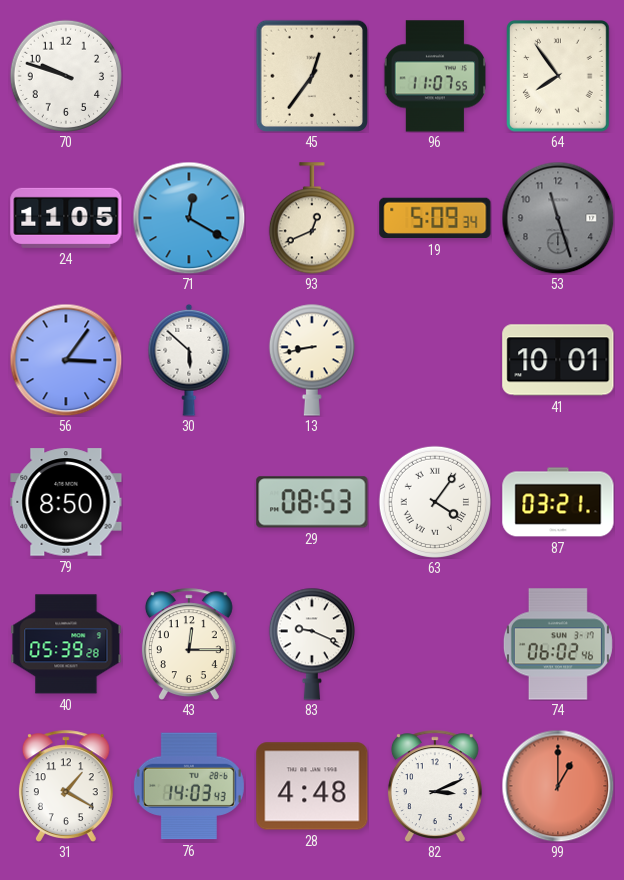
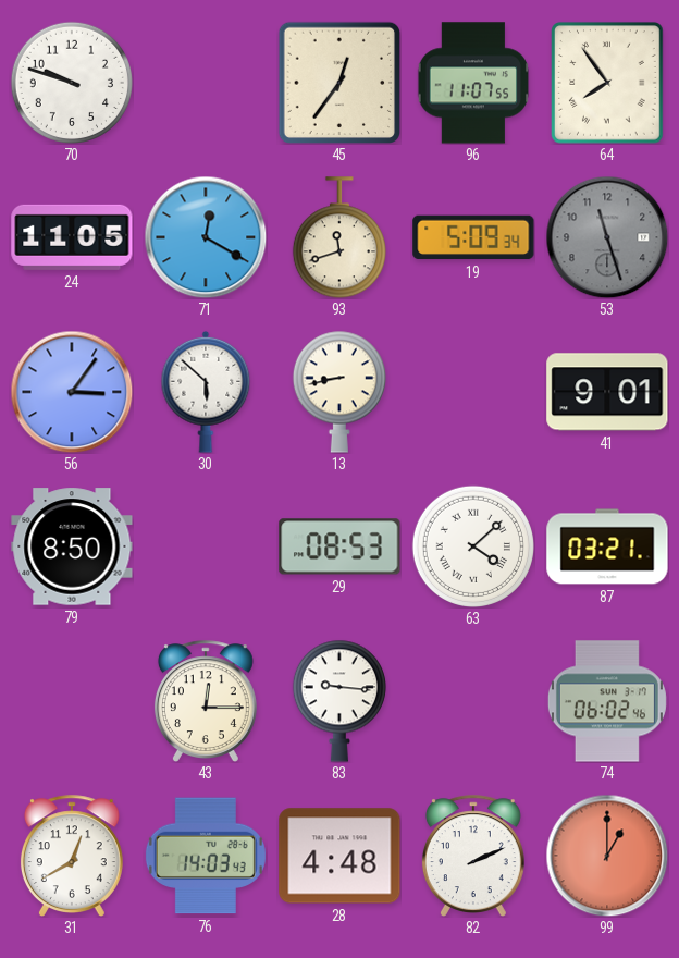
93: 12:41 -> 11:42 (339, 237)
41: 10:01 -> 9:01 (607, 392)
63: 4:06 -> 4:08 (472, 545)
40: 05:39 -> none (66, 644)
83: 9:19 -> 9:16 (339, 701)
31: 1:20 -> 12:40 (72, 856)
82: 3:11 -> 2:11 (473, 856)
